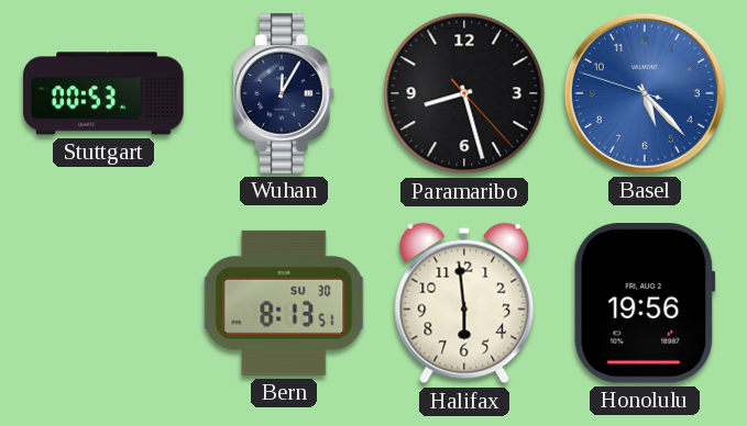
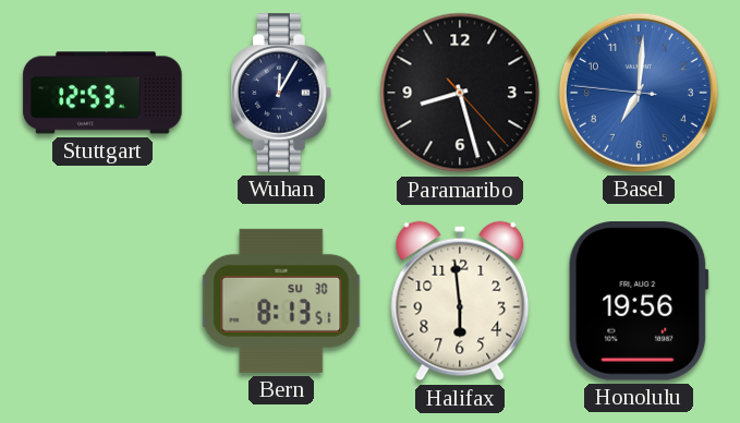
Stuttgart: 00:53 -> 12:53 (102, 93)
Basel: 5:22 -> 7:00 (639, 93)
